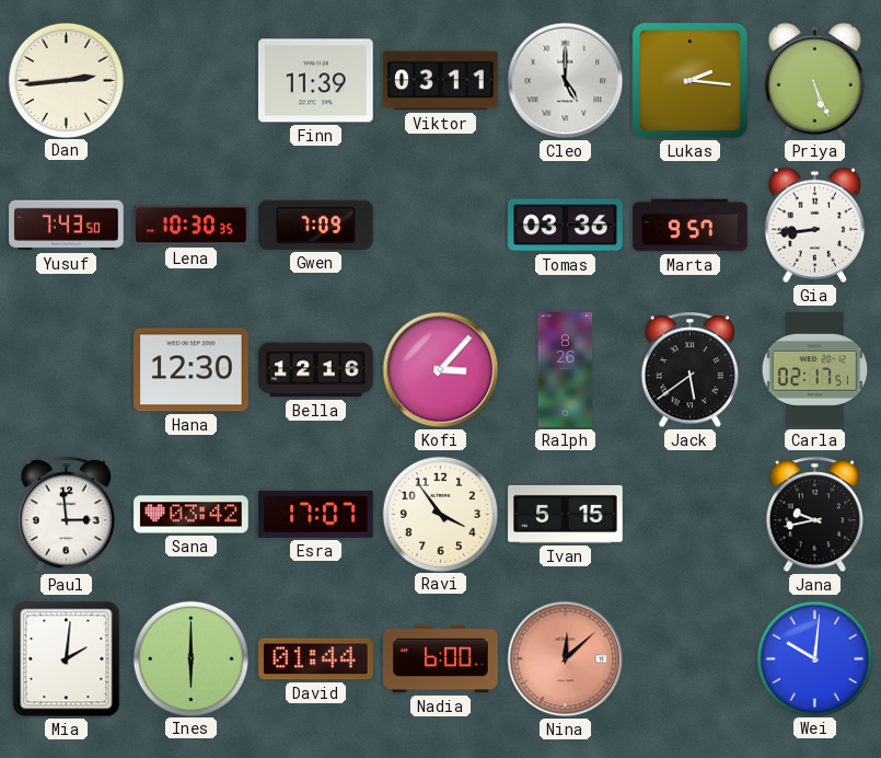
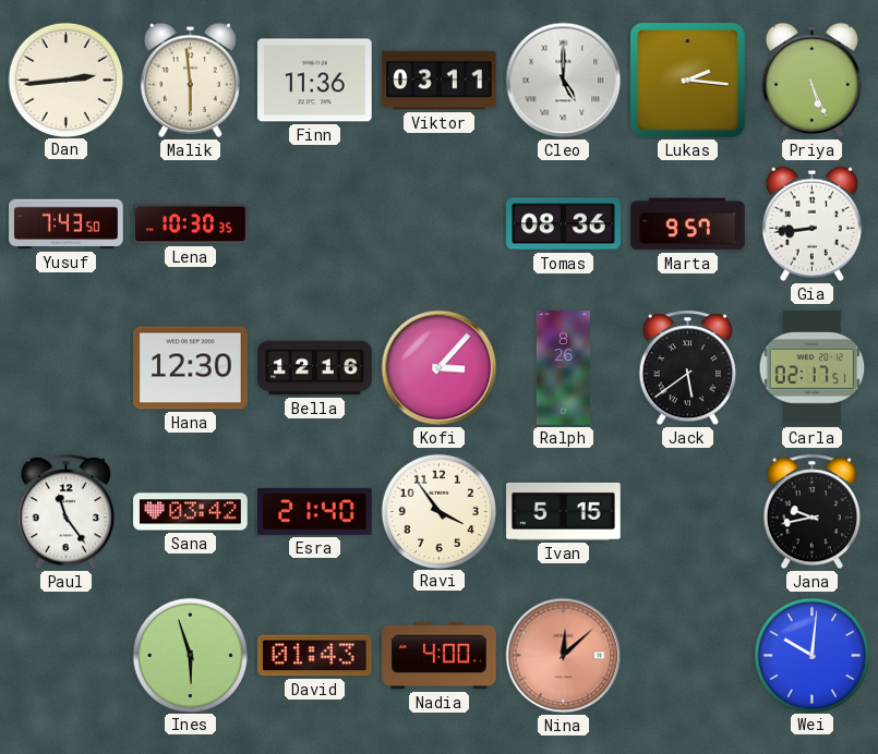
Malik: none -> 5:59 (190, 80)
Finn: 11:39 -> 11:36 (315, 81)
Gwen: 7:09 -> none (316, 225)
Tomas: 03:36 -> 08:36 (564, 224)
Paul: 2:59 -> 11:24 (65, 512)
Esra: 17:07 -> 21:40 (315, 511)
Mia: 2:01 -> none (67, 659)
Ines: 6:00 -> 5:57 (190, 655)
David: 01:44 -> 01:43 (315, 656)
Nadia: 6:00 -> 4:00 (440, 656)
